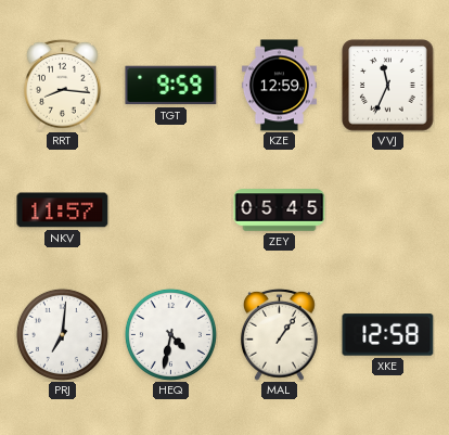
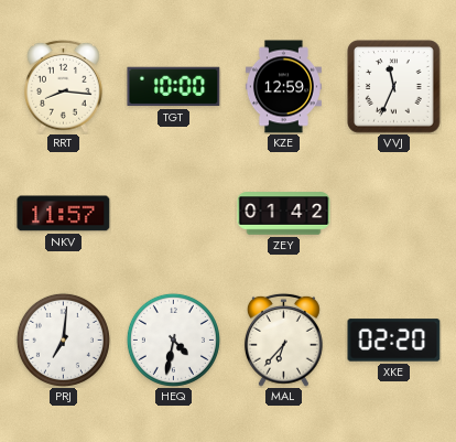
TGT: 9:59 -> 10:00 (174, 87)
ZEY: 05:45 -> 01:42 (284, 214)
MAL: 1:06 -> 6:37 (283, 339)
XKE: 12:58 -> 02:20 (394, 341)
